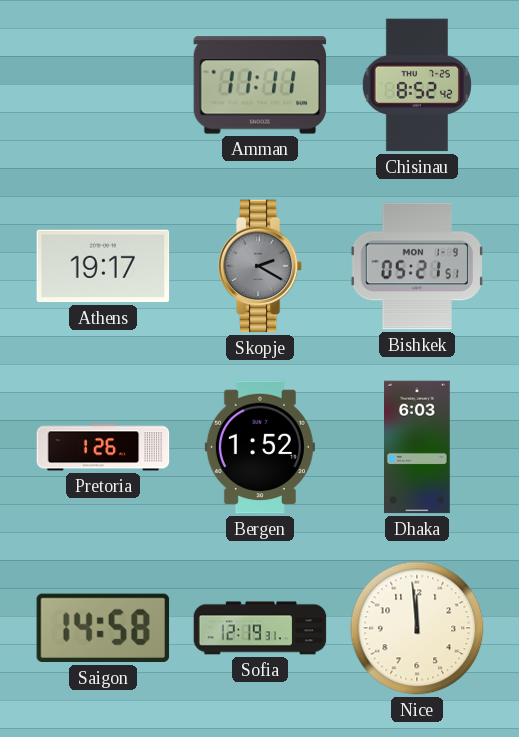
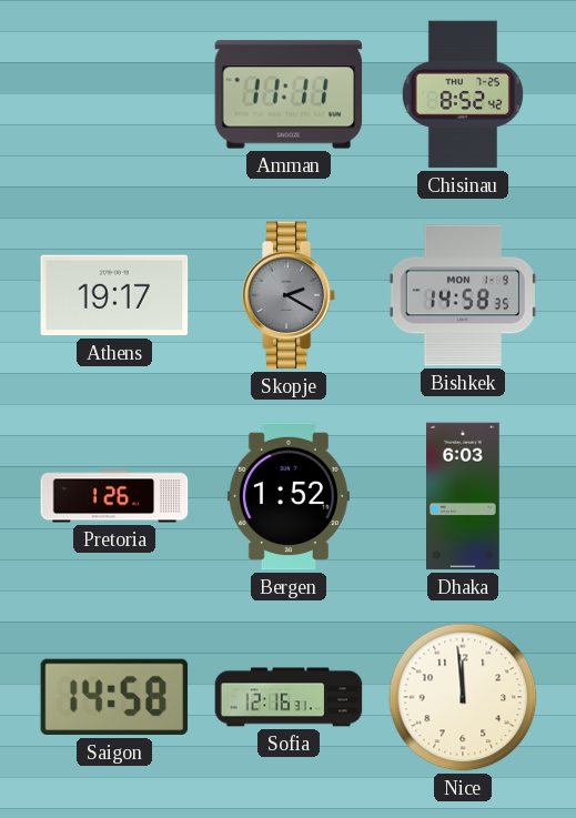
Bishkek: 05:21 -> 14:58 (463, 295)
Sofia: 12:19 -> 12:16 (289, 697)
